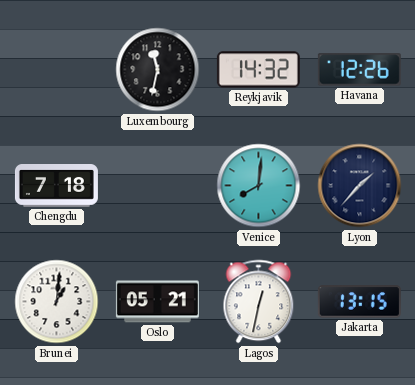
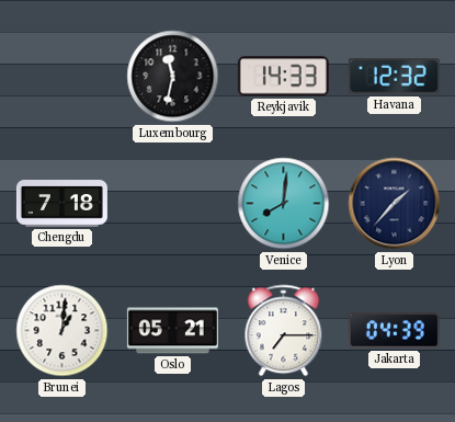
Reykjavik: 14:32 -> 14:33 (283, 77)
Havana: 12:26 -> 12:32 (394, 77)
Lagos: 12:32 -> 7:15 (284, 331)
Jakarta: 13:15 -> 04:39 (394, 331)
